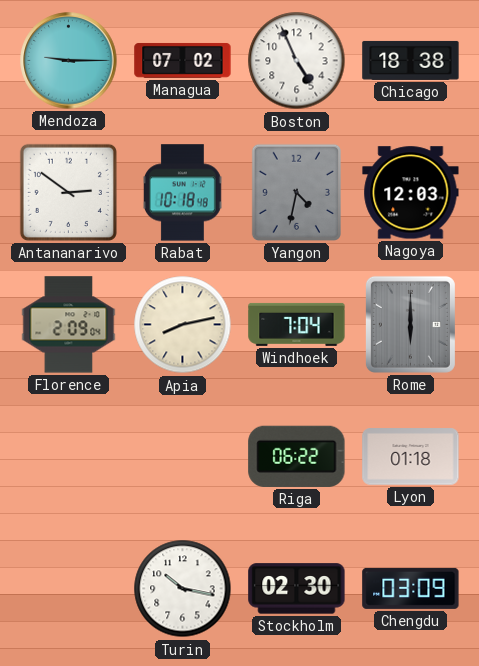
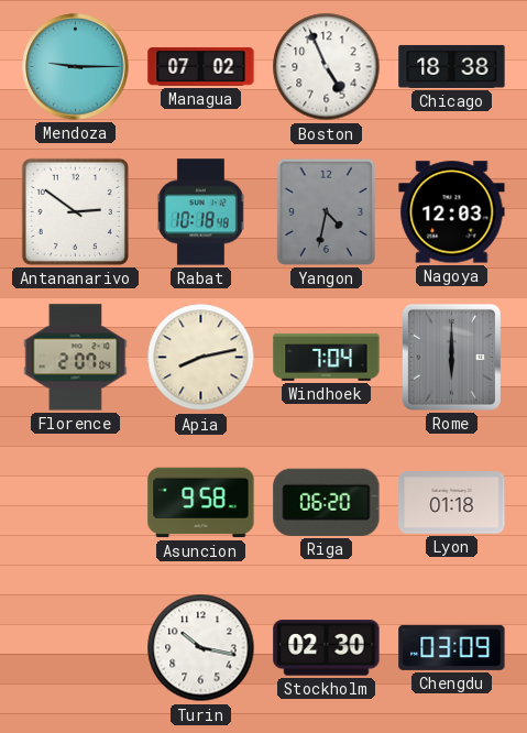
Florence: 2:09 -> 2:07 (76, 358)
Asuncion: none -> 9:58 (201, 503)
Riga: 06:22 -> 06:20 (327, 502)
